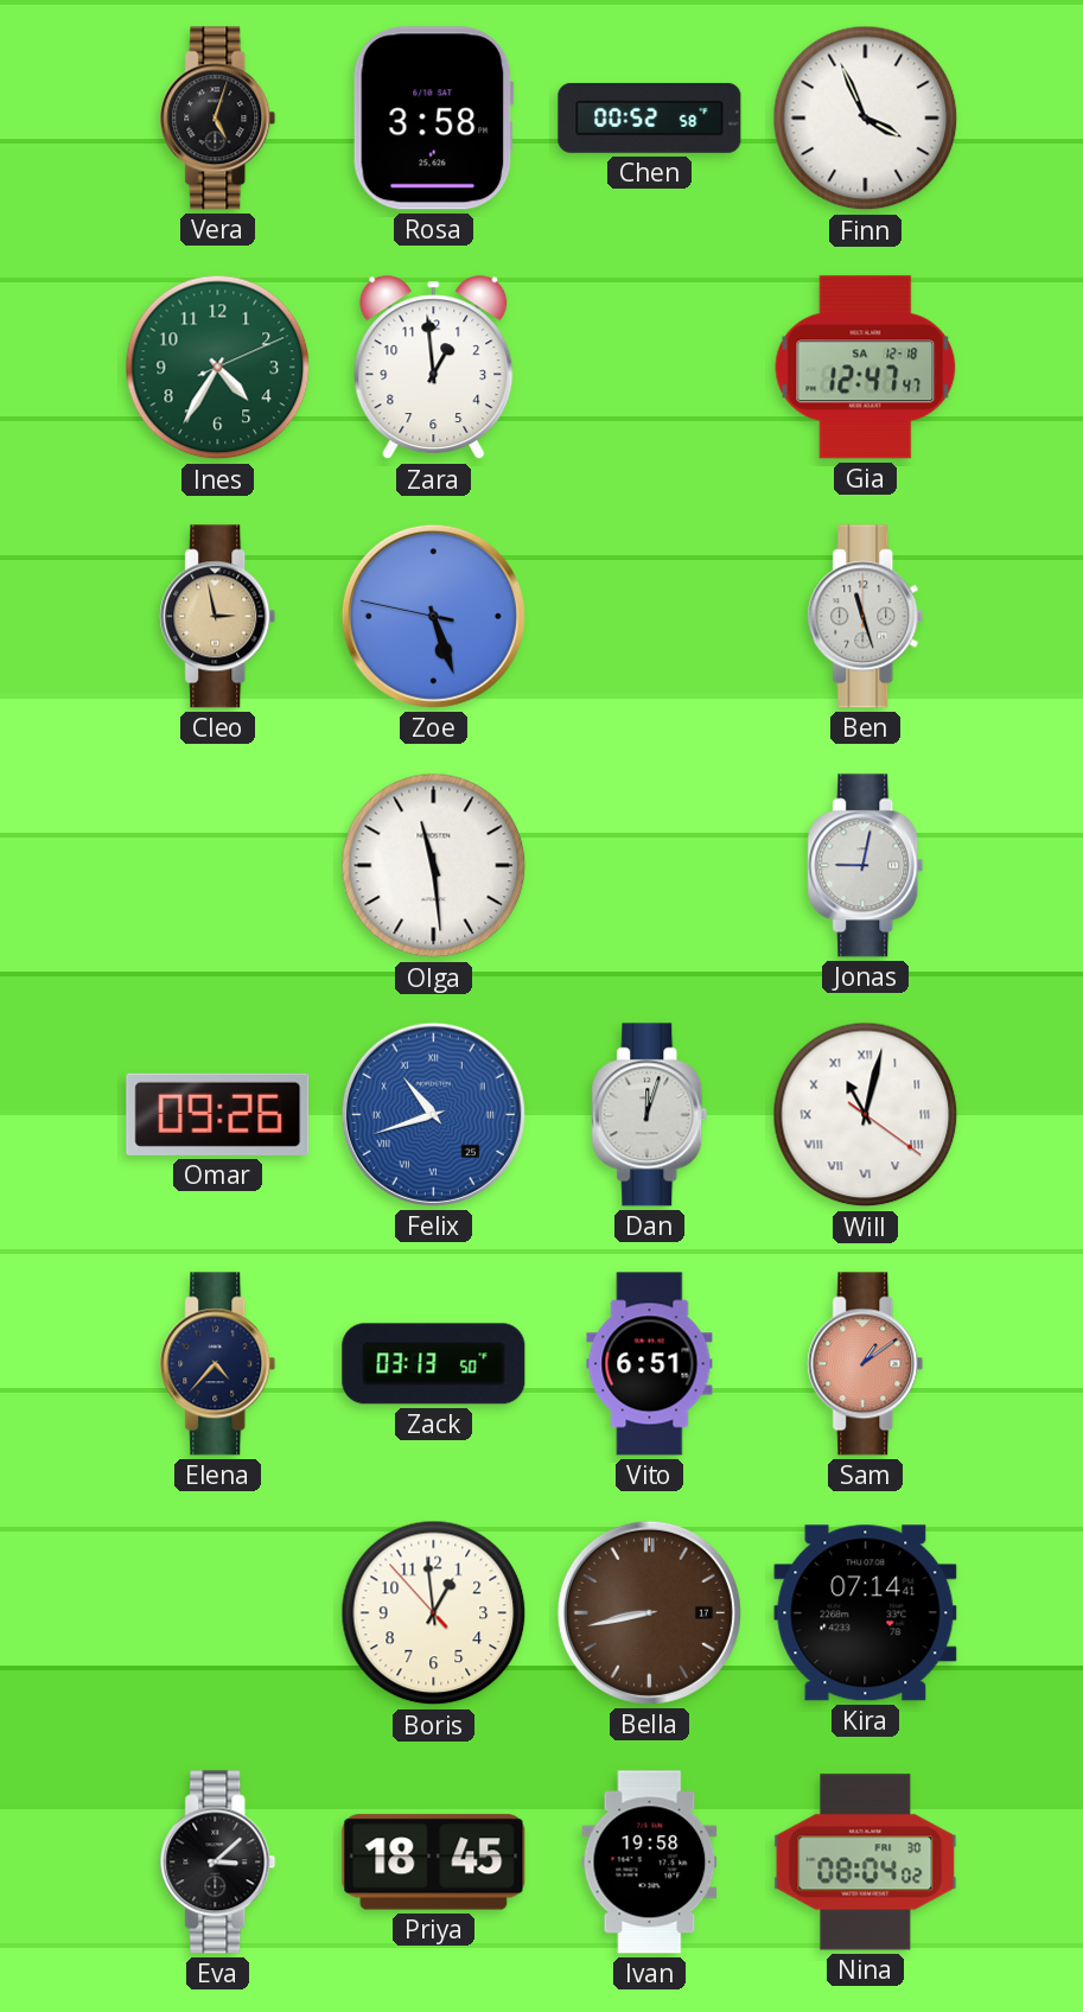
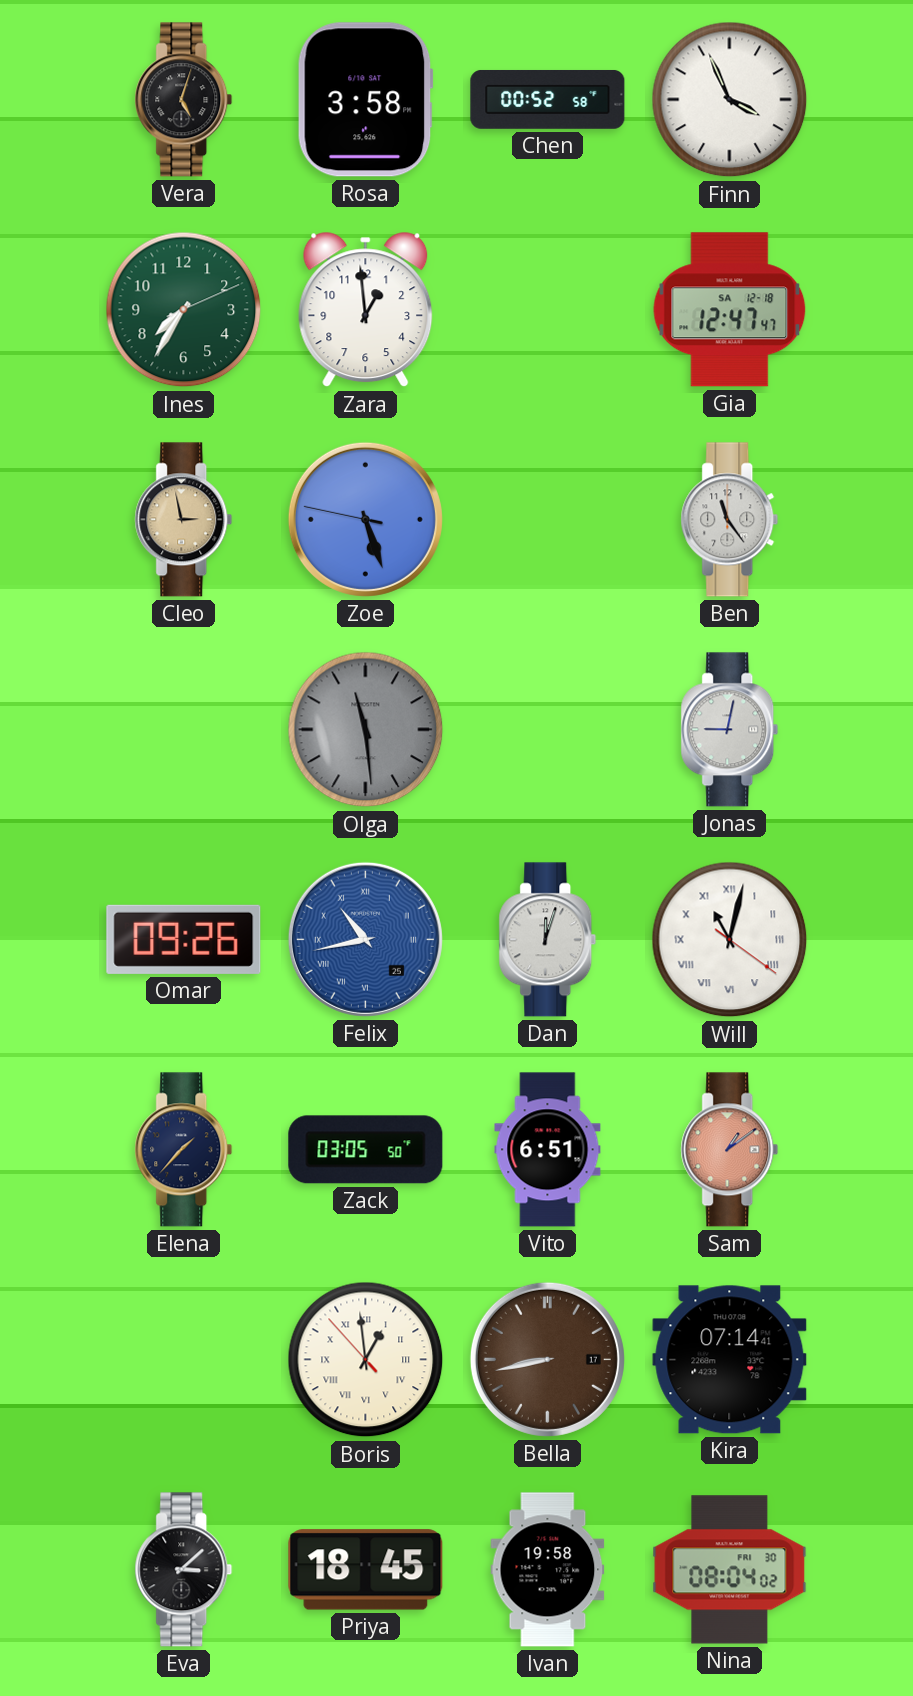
Ines: 4:35 -> 7:35 (184, 310)
Ben: 11:27 -> 11:24 (730, 520)
Olga dial: white -> grey (366, 730)
Felix: 10:42 -> 10:43 (365, 939)
Elena: 4:37 -> 1:37 (184, 1150)
Zack: 03:13 -> 03:05 (366, 1150)
Boris numerals: Arabic -> Roman (366, 1360)
